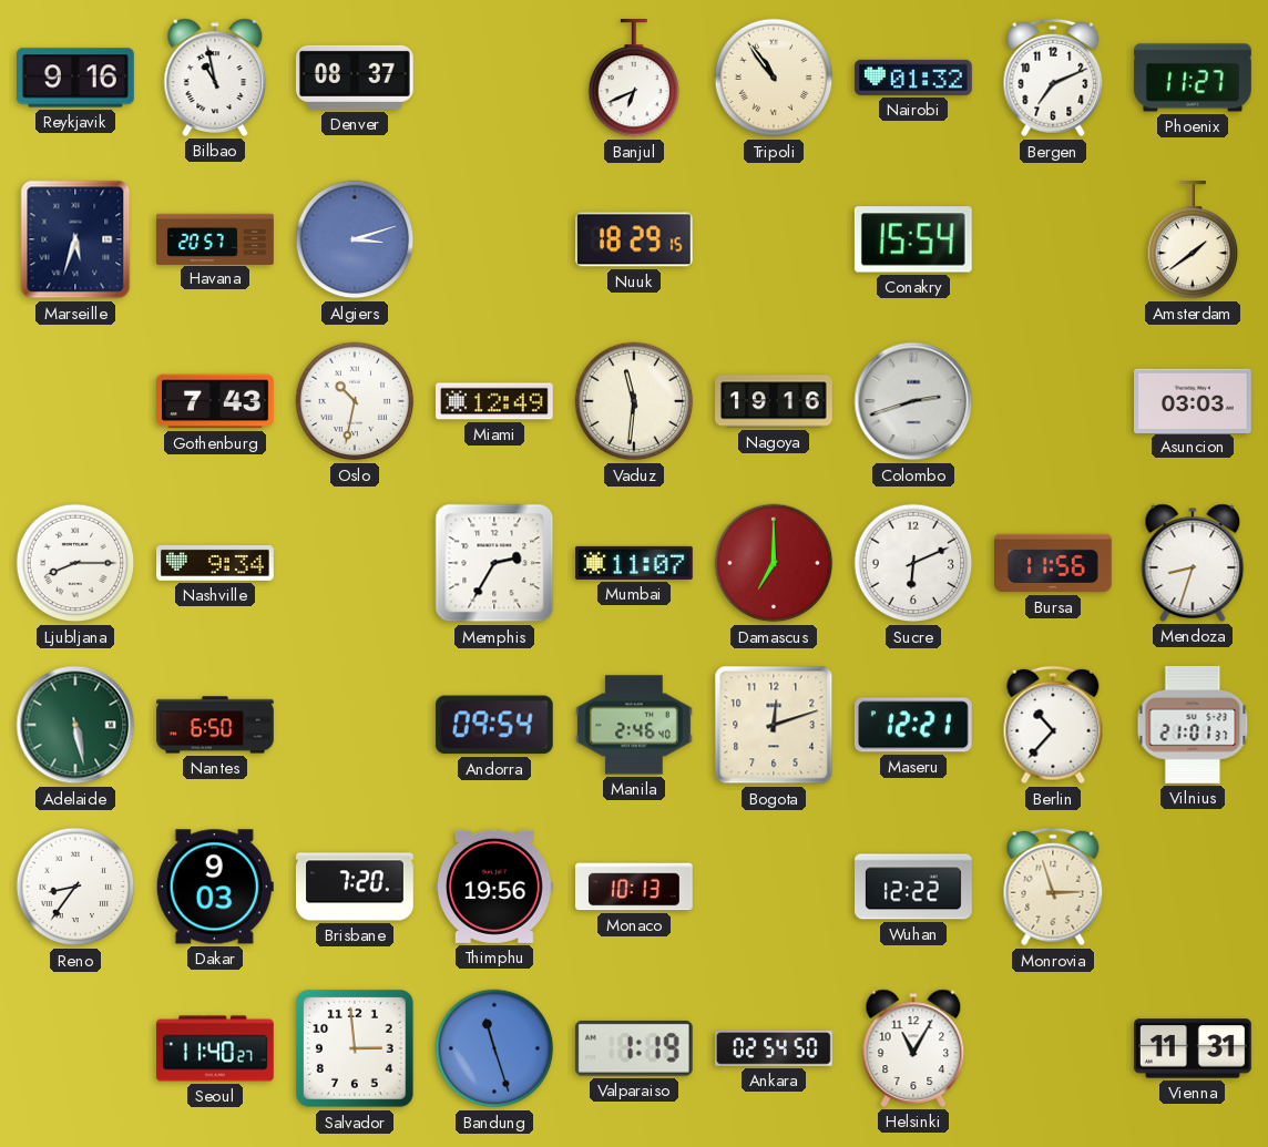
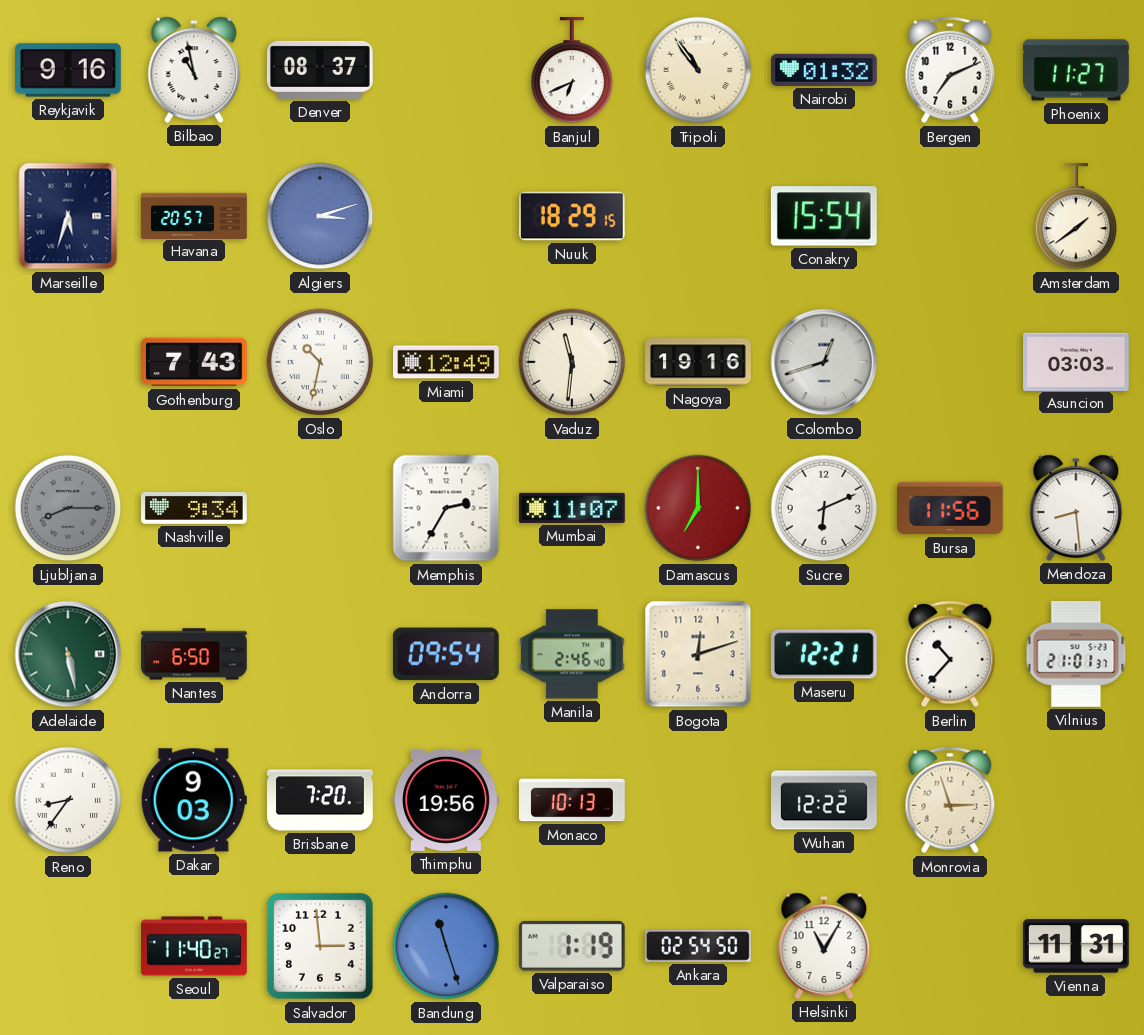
Colombo: 2:42 -> 12:42 (824, 362)
Ljubljana dial: white -> grey (68, 508)
Mendoza: 8:33 -> 8:29 (1076, 508)
